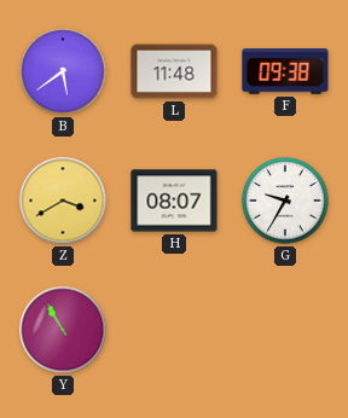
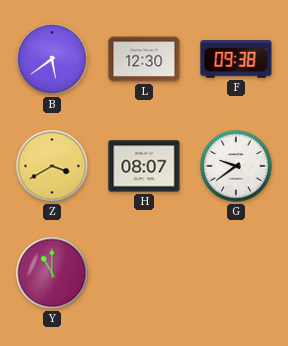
L: 11:48 -> 12:30 (144, 59)
G: 9:35 -> 9:39 (236, 166)
Y: 10:55 -> 11:00 (52, 273)
